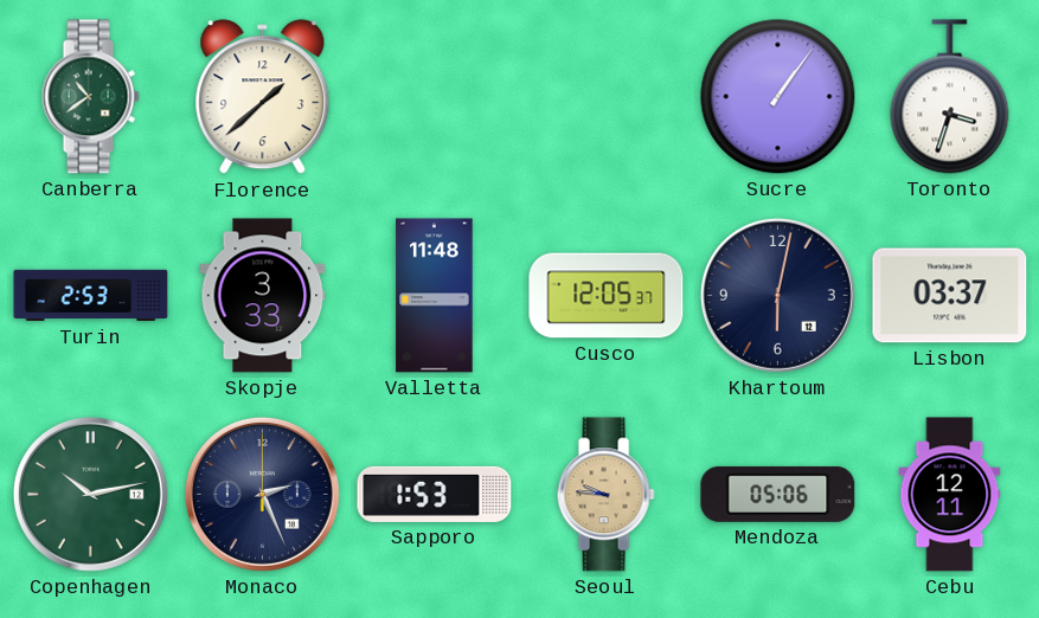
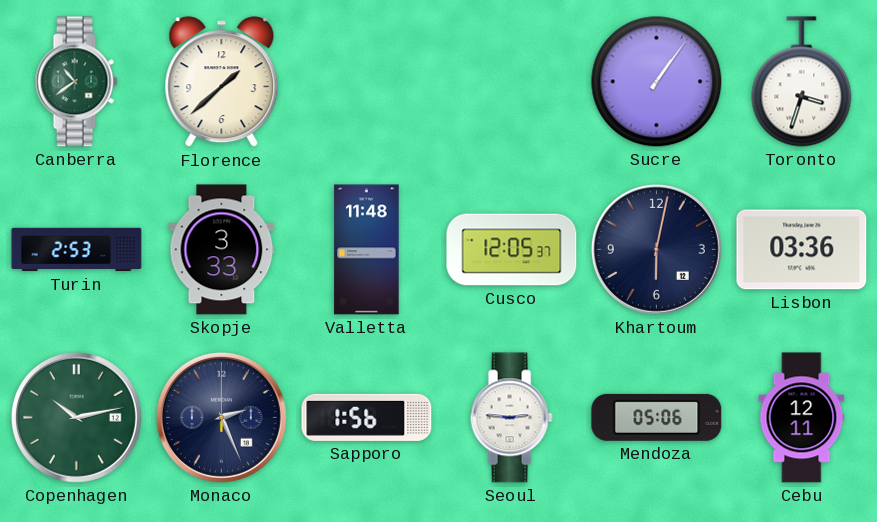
Lisbon: 03:37 -> 03:36 (802, 250)
Sapporo: 1:53 -> 1:56 (367, 417)
Seoul: 9:46 -> 2:46 (511, 418)
Seoul dial: champagne -> white (511, 418)
